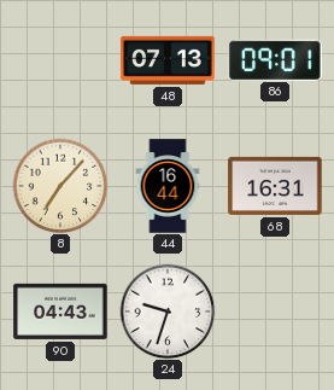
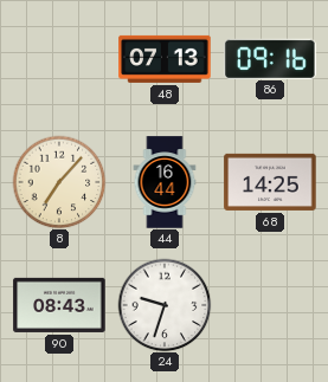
86: 09:01 -> 09:16 (270, 58)
68: 16:31 -> 14:25 (270, 182)
90: 04:43 -> 08:43 (59, 305)
